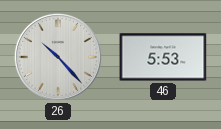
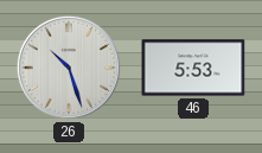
26: 10:23 -> 10:27 (69, 68)
